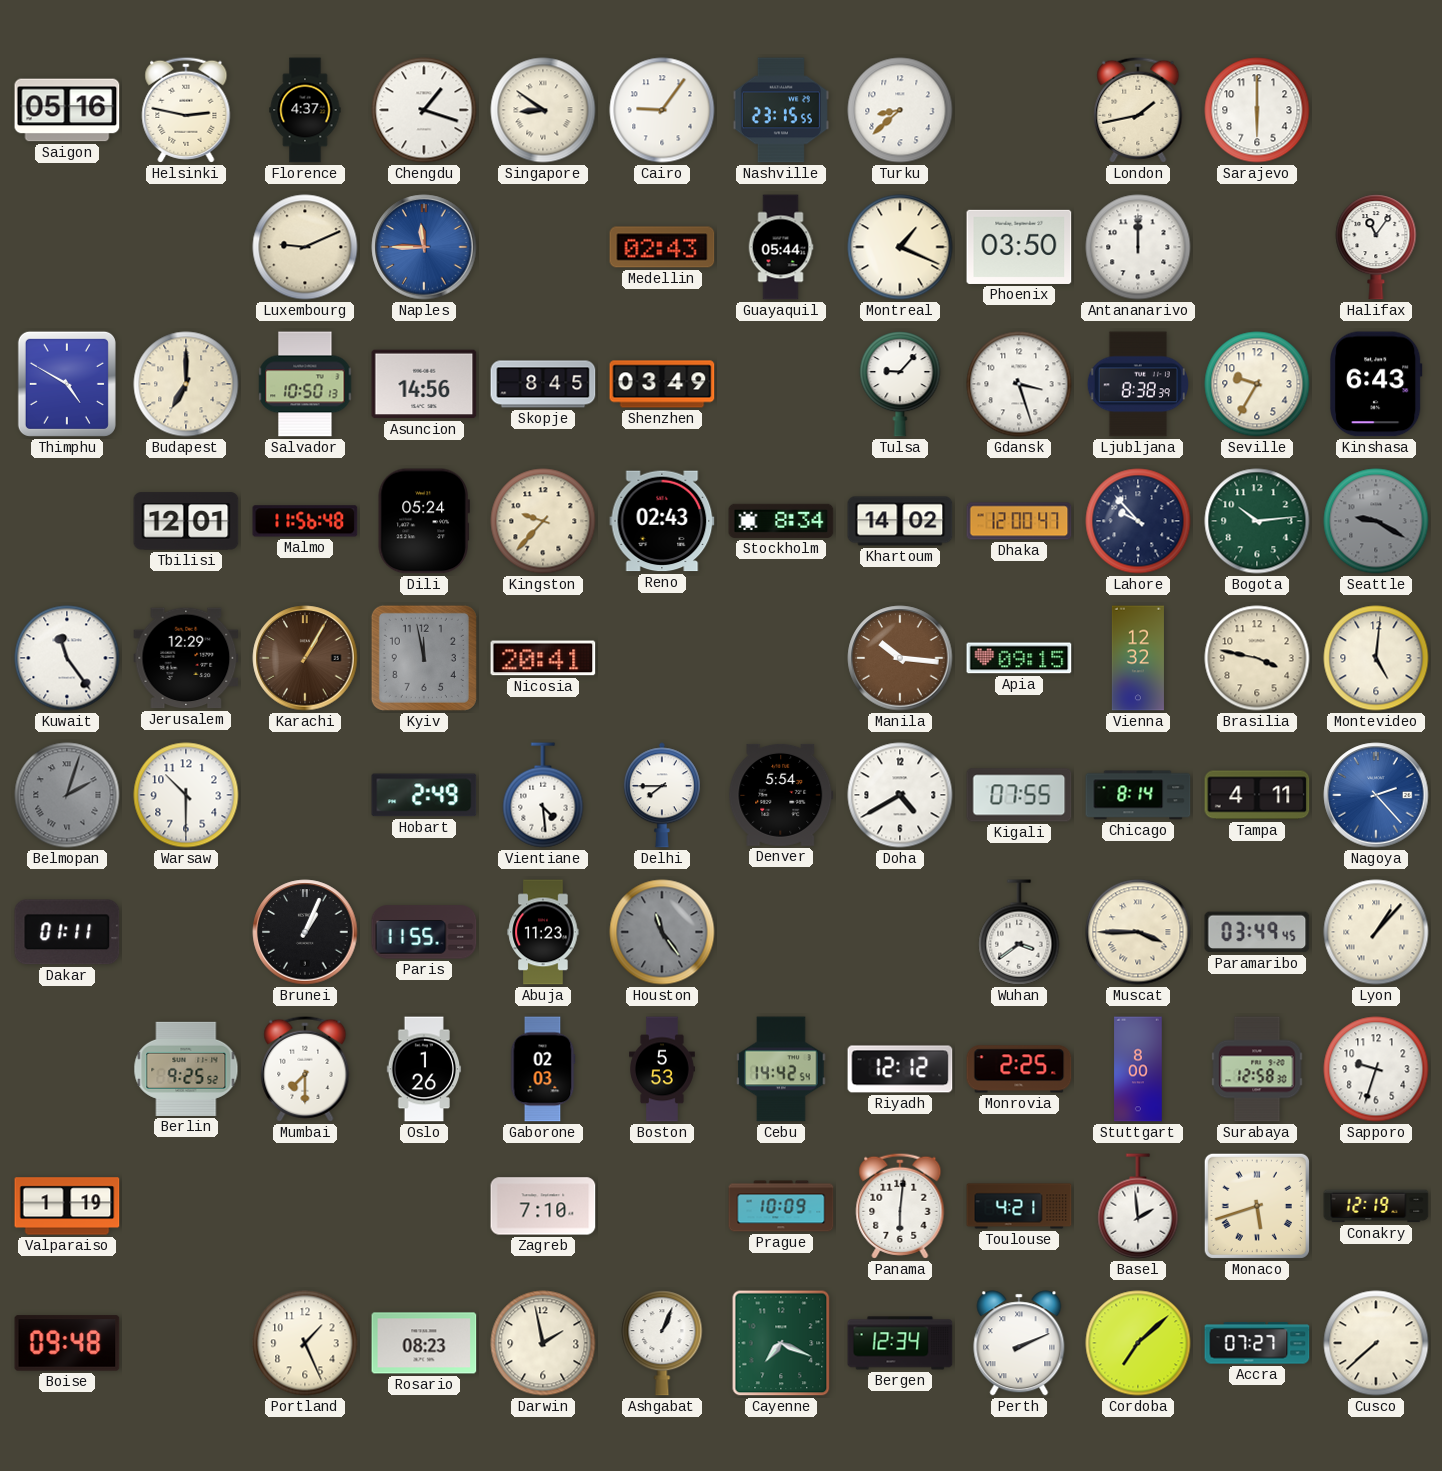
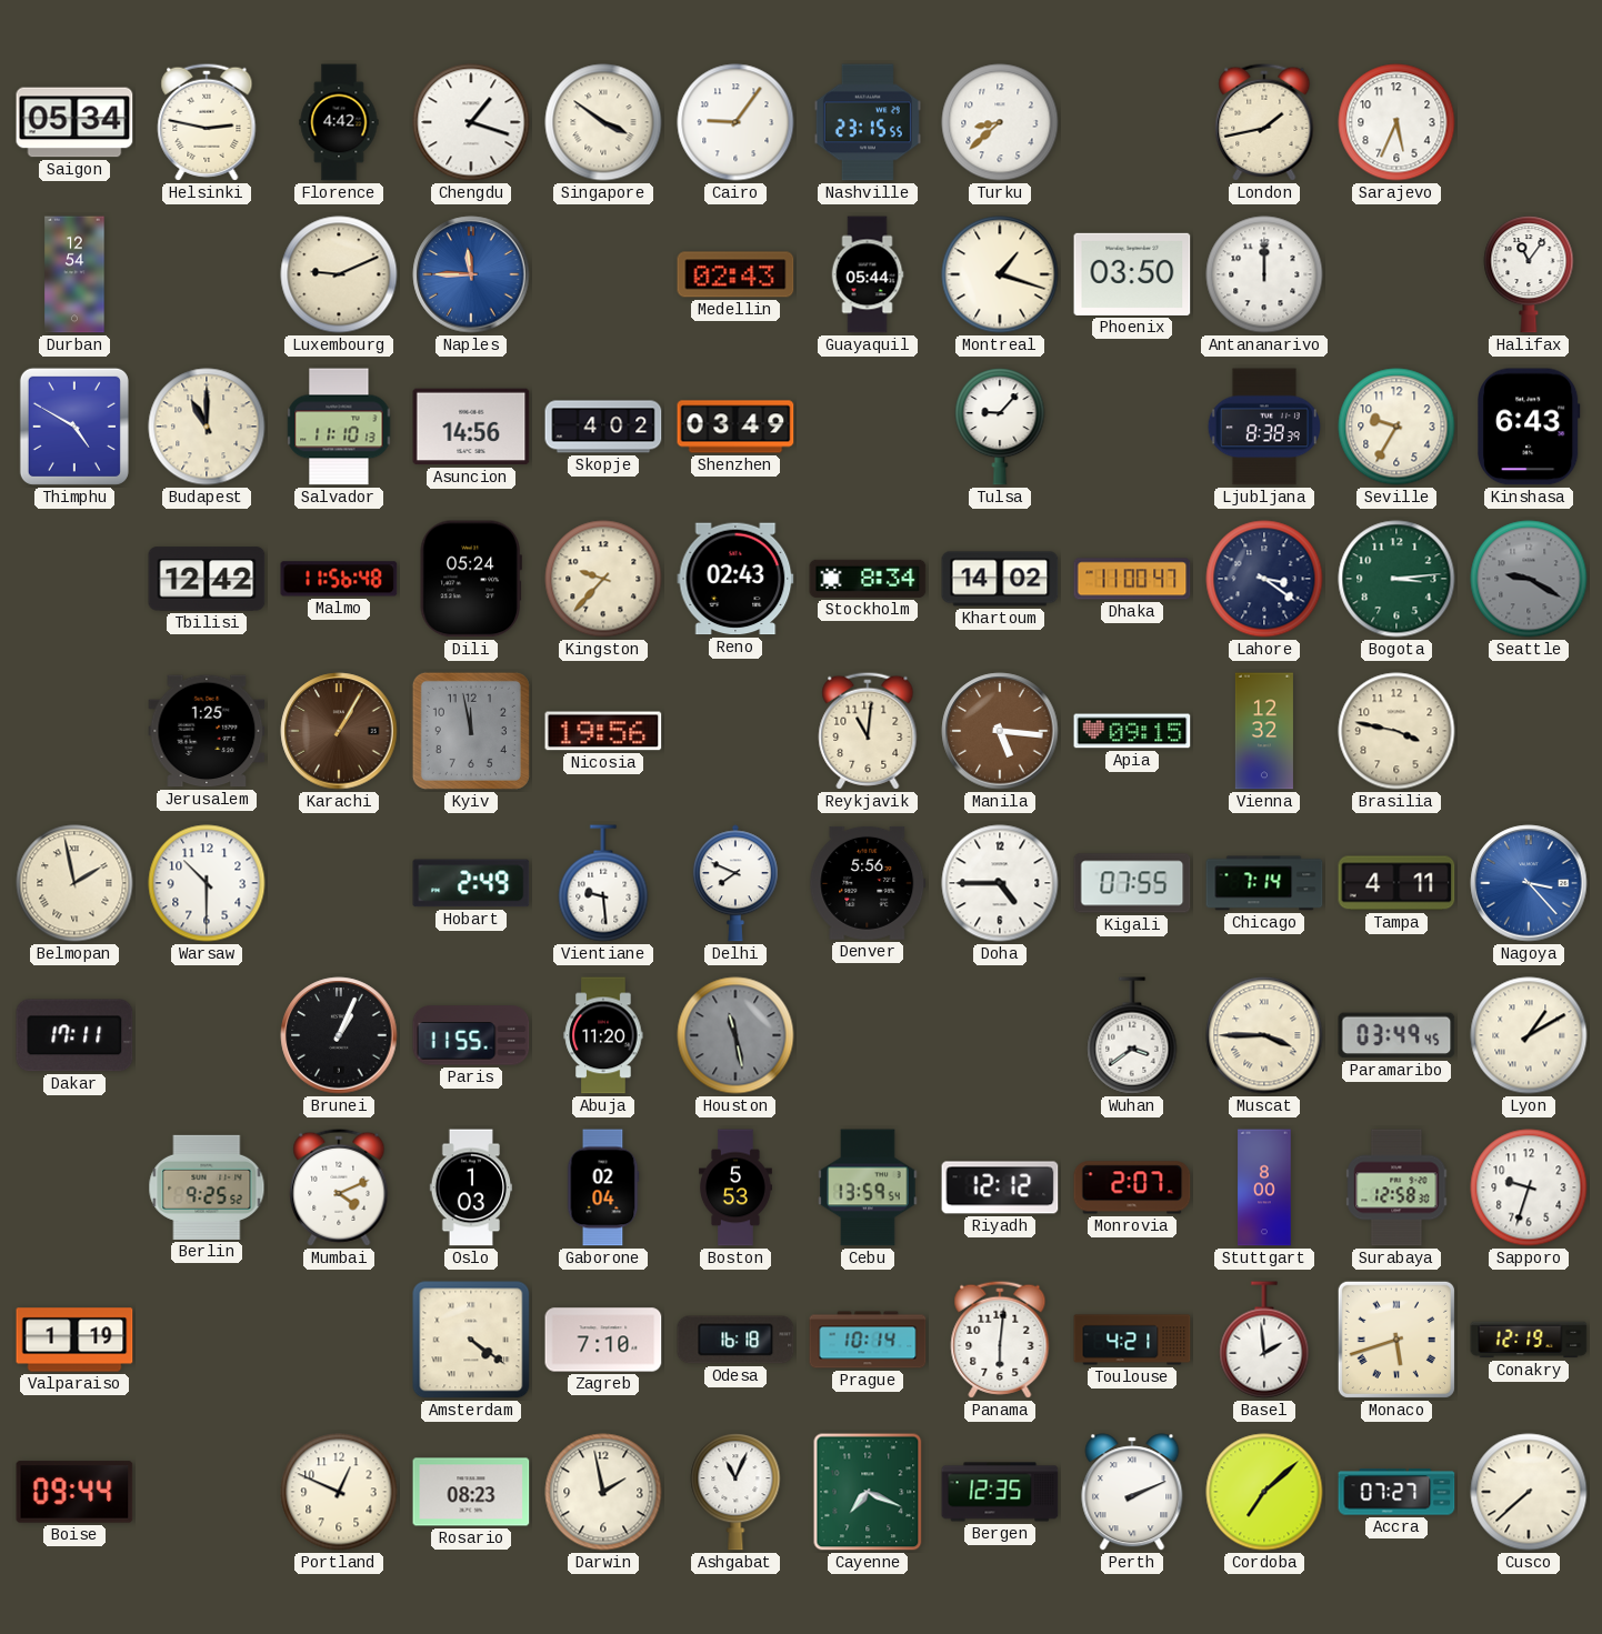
Saigon: 05:16 -> 05:34 (74, 122)
Florence: 4:37 -> 4:42 (339, 122)
Singapore: 8:51 -> 3:51 (603, 122)
Sarajevo: 6:00 -> 5:34 (1396, 122)
Durban: none -> 12:54 (74, 274)
Montreal: 1:19 -> 1:18 (1000, 274)
Budapest: 7:00 -> 11:00 (207, 427)
Salvador: 10:50 -> 11:10 (339, 427)
Skopje: 8:45 -> 4:02 (603, 427)
Gdansk: 3:27 -> none (1019, 384)
Tbilisi: 12:01 -> 12:42 (207, 579)
Dhaka: 12:00 -> 11:00 (1132, 579)
Lahore: 9:53 -> 3:21 (1264, 579)
Bogota: 10:14 -> 3:14 (1396, 579)
Kuwait: 11:24 -> none (67, 658)
Jerusalem: 12:29 -> 1:25 (207, 731)
Nicosia: 20:41 -> 19:56 (603, 731)
Reykjavik: none -> 11:01 (868, 731)
Manila: 10:16 -> 5:16 (1000, 731)
Montevideo: 5:01 -> none (1376, 658)
Belmopan: 2:03 -> 1:58 (74, 883)
Belmopan dial: grey -> cream (74, 883)
Vientiane: 4:29 -> 9:29 (603, 883)
Delhi: 7:45 -> 7:49 (735, 883)
Denver: 5:54 -> 5:56 (868, 883)
Doha: 4:40 -> 4:45 (1000, 883)
Chicago: 8:14 -> 7:14 (1264, 883)
Nagoya: 2:23 -> 3:23 (1529, 883)
Dakar: 01:11 -> 17:11 (74, 1035)
Abuja: 11:23 -> 11:20 (603, 1035)
Houston: 11:24 -> 11:28 (735, 1035)
Lyon: 1:07 -> 1:10 (1529, 1035)
Mumbai: 7:30 -> 4:11 (339, 1187)
Oslo: 1:26 -> 1:03 (471, 1187)
Gaborone: 02:03 -> 02:04 (603, 1187)
Cebu: 14:42 -> 13:59 (868, 1187)
Monrovia: 2:25 -> 2:07 (1132, 1187)
Amsterdam: none -> 4:21 (471, 1340)
Odesa: none -> 16:18 (735, 1340)
Prague: 10:09 -> 10:14 (868, 1340)
Boise: 09:48 -> 09:44 (74, 1492)
Portland: 1:26 -> 12:49 (339, 1492)
Ashgabat: 1:04 -> 11:04 (735, 1492)
Bergen: 12:34 -> 12:35 (1000, 1492)
